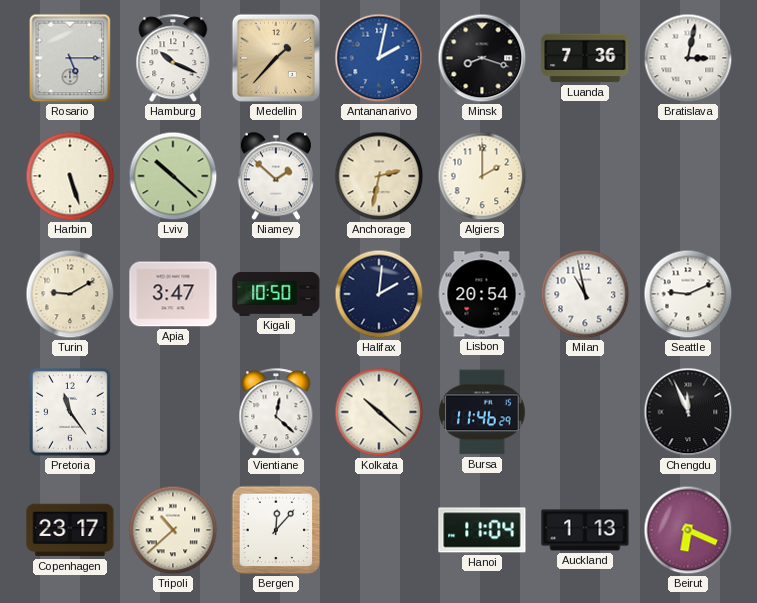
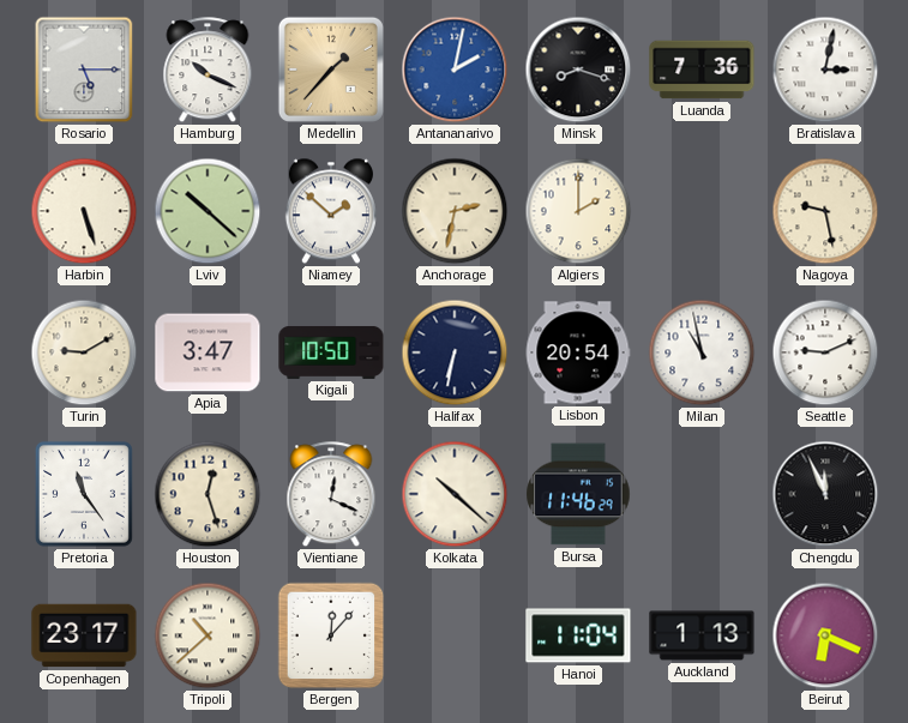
Nagoya: none -> 9:28 (825, 211)
Halifax: 2:01 -> 6:32 (455, 353)
Houston: none -> 12:27 (208, 494)
Vientiane: 12:22 -> 12:19 (331, 495)
